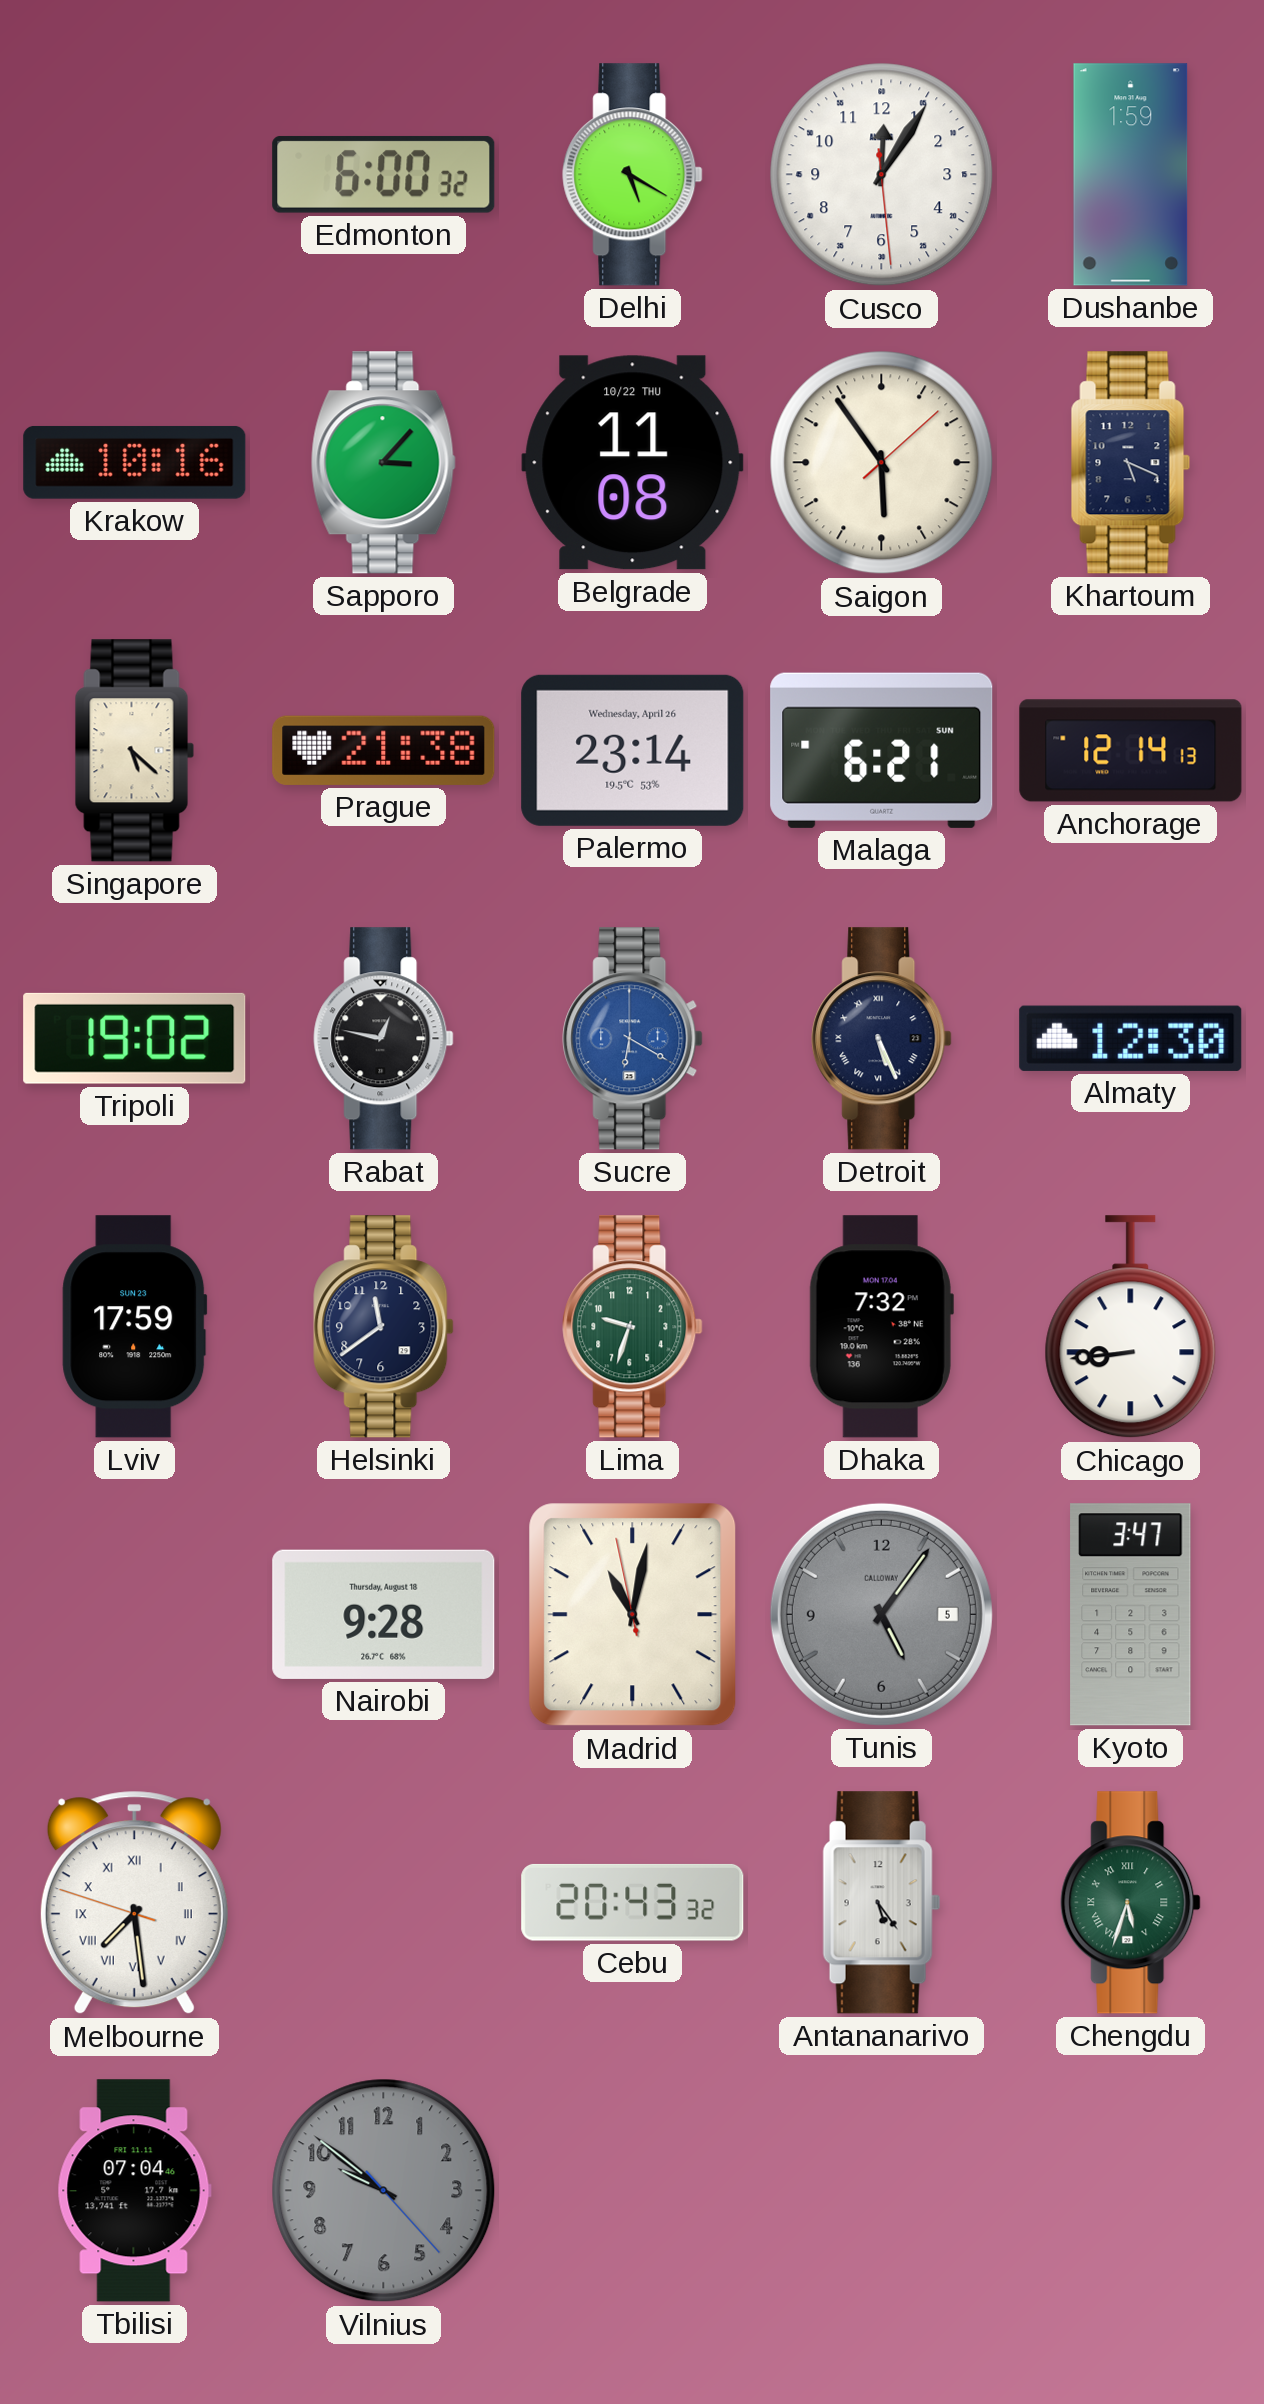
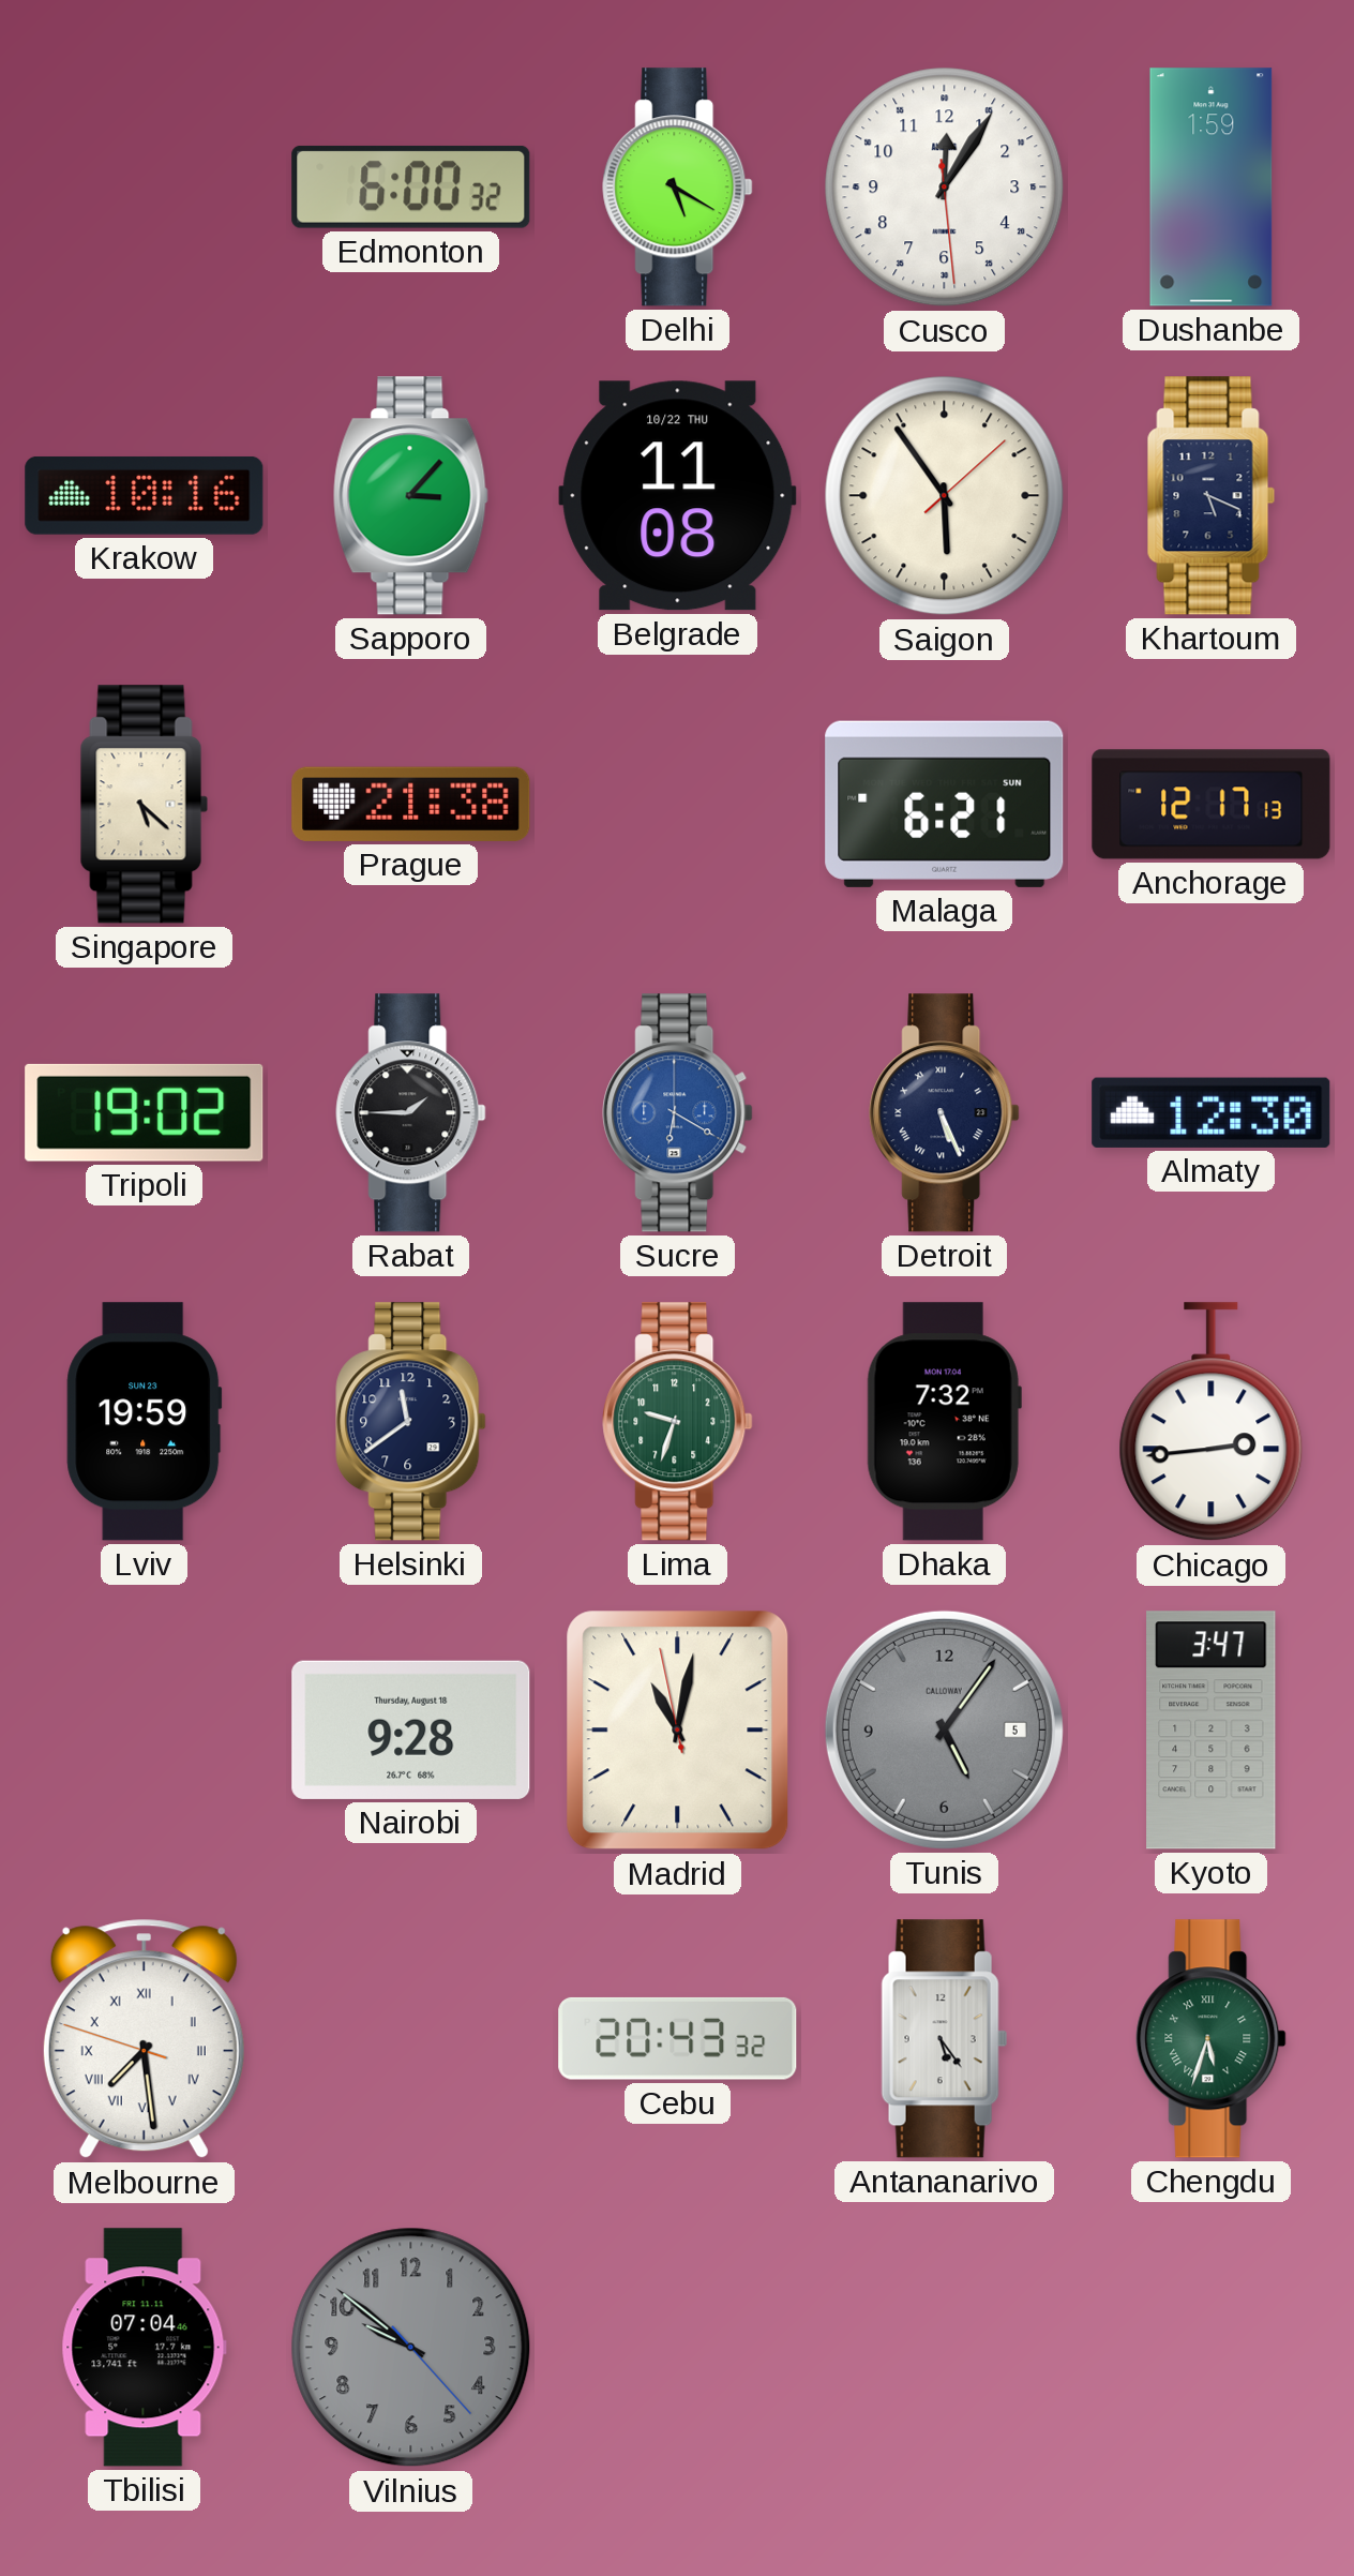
Palermo: 23:14 -> none (633, 750)
Anchorage: 12:14 -> 12:17 (1212, 805)
Rabat: 12:47 -> 1:45 (411, 1113)
Lviv: 17:59 -> 19:59 (145, 1422)
Chicago: 8:44 -> 2:44 (1212, 1422)
